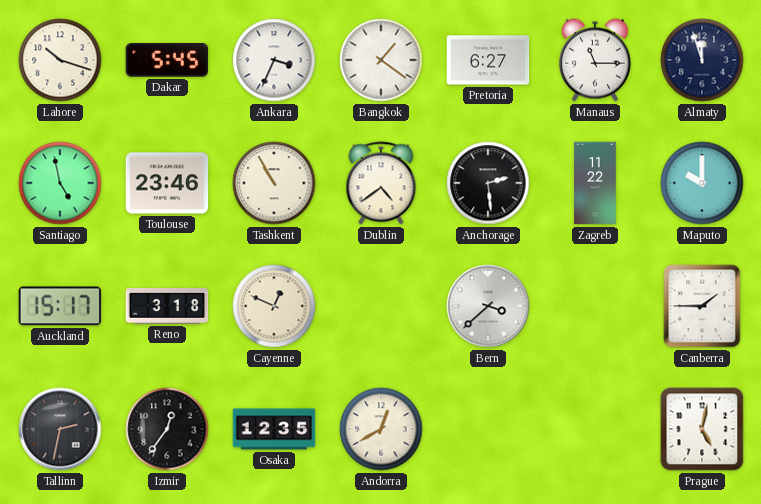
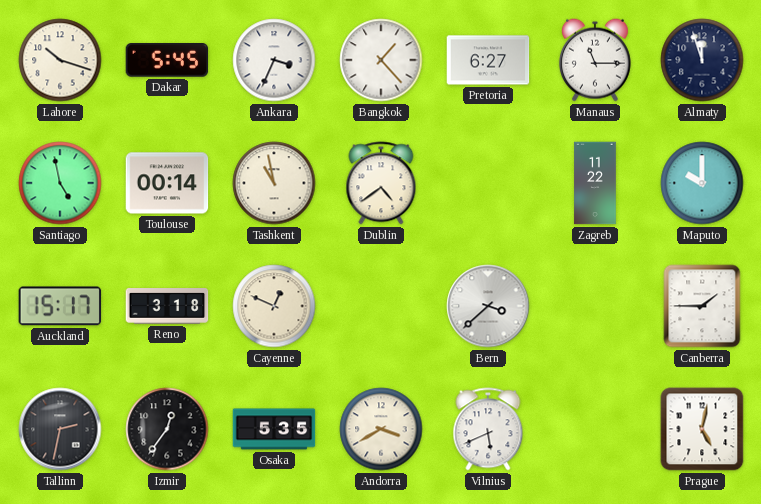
Bangkok: 1:21 -> 1:23 (381, 60)
Toulouse: 23:46 -> 00:14 (167, 183)
Tashkent: 10:55 -> 10:58 (274, 183)
Anchorage: 2:29 -> none (488, 183)
Osaka: 12:35 -> 5:35 (274, 429)
Andorra: 12:40 -> 3:40 (381, 429)
Vilnius: none -> 5:41 (488, 429)
